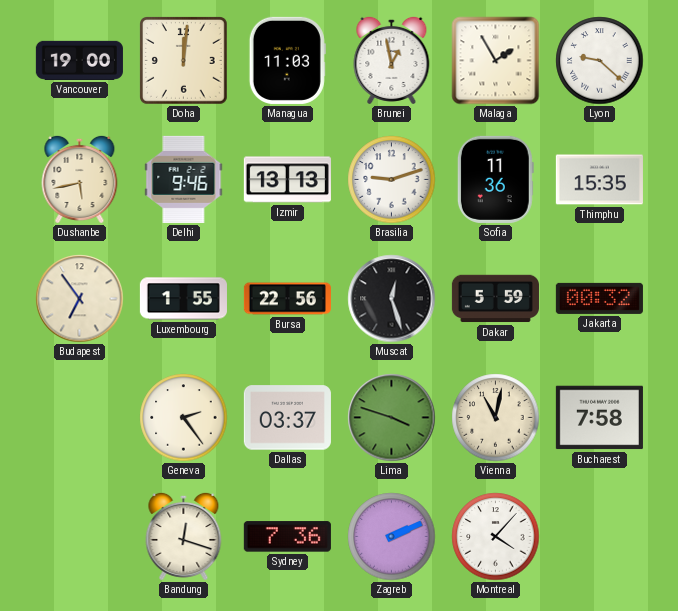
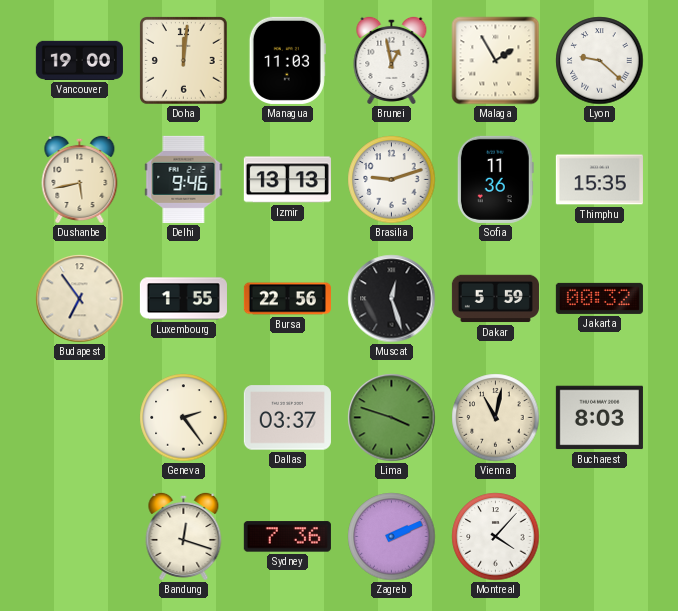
Bucharest: 7:58 -> 8:03 (599, 418)
